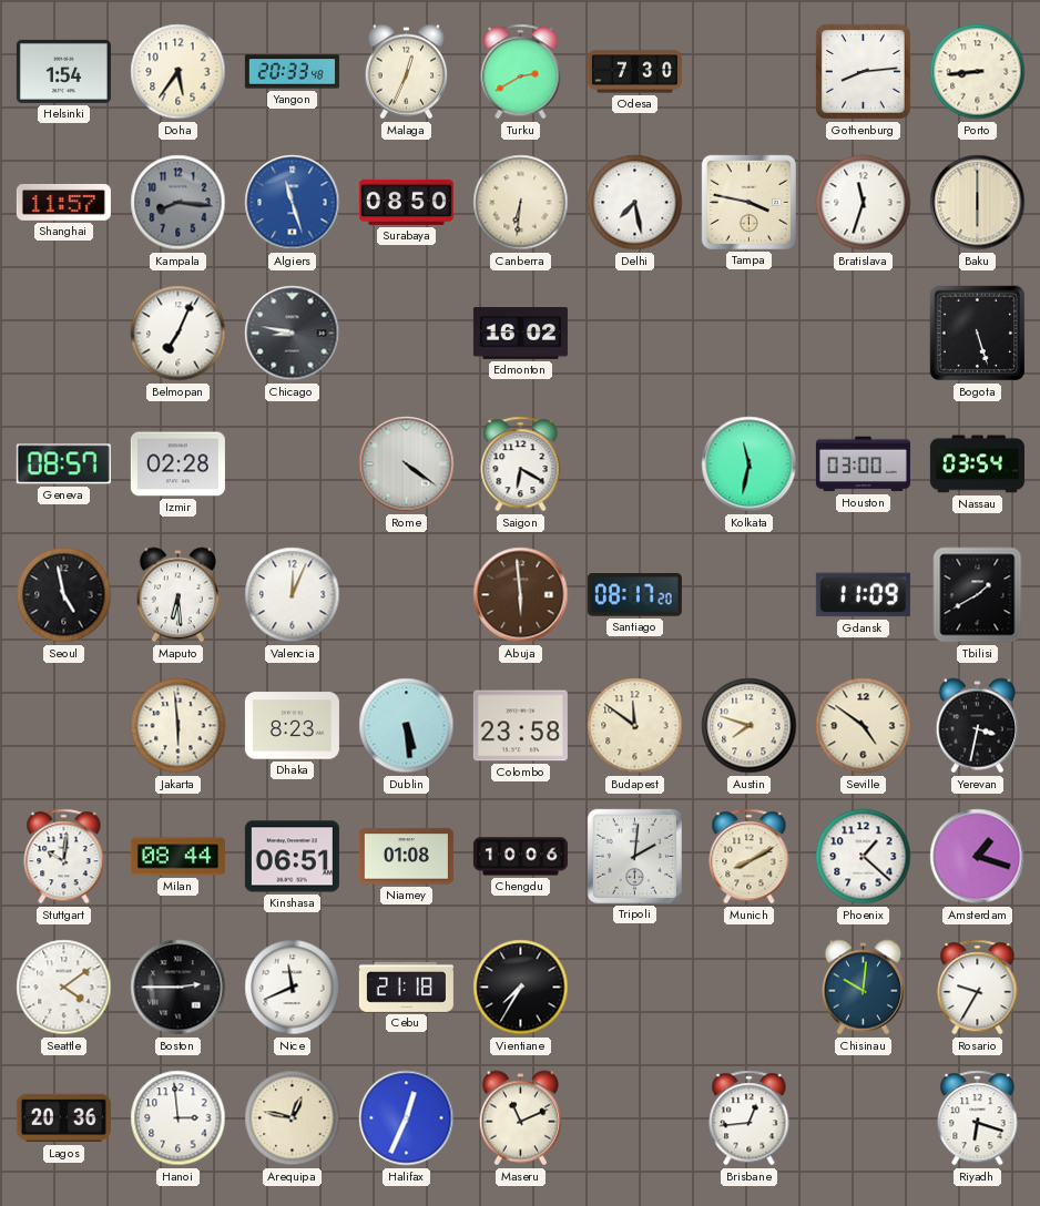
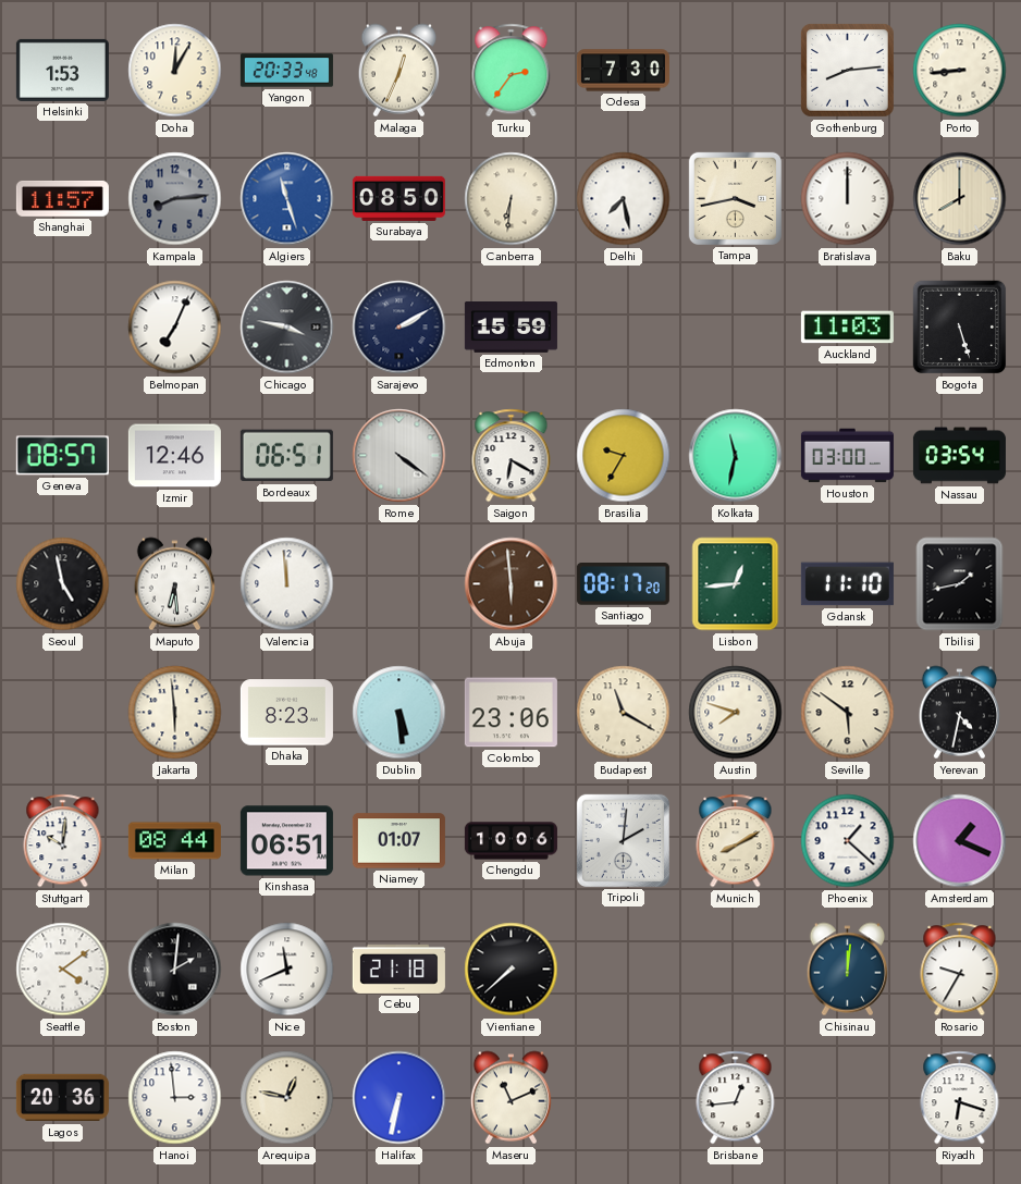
Helsinki: 1:54 -> 1:53 (62, 70)
Doha: 5:36 -> 12:05 (175, 71)
Turku: 2:40 -> 2:36 (512, 71)
Kampala: 8:16 -> 8:14 (175, 199)
Tampa: 3:47 -> 3:43 (735, 198)
Bratislava: 11:33 -> 12:00 (848, 199)
Baku: 6:00 -> 8:00 (960, 199)
Chicago: 8:47 -> 3:47 (287, 328)
Sarajevo: none -> 2:10 (399, 328)
Edmonton: 16:02 -> 15:59 (510, 328)
Auckland: none -> 11:03 (847, 328)
Izmir: 02:28 -> 12:46 (174, 456)
Bordeaux: none -> 06:51 (286, 456)
Brasilia: none -> 9:35 (624, 456)
Valencia: 12:04 -> 11:59 (287, 584)
Lisbon: none -> 12:44 (736, 584)
Gdansk: 11:09 -> 11:10 (847, 584)
Tbilisi: 1:40 -> 1:43 (960, 584)
Colombo: 23:58 -> 23:06 (510, 713)
Budapest: 11:51 -> 11:20 (624, 713)
Seville: 4:51 -> 5:51 (848, 713)
Yerevan: 3:32 -> 4:32 (959, 713)
Niamey: 01:08 -> 01:07 (398, 841)
Amsterdam: 1:18 -> 1:19 (960, 841)
Boston: 2:45 -> 2:01 (175, 970)
Vientiane: 7:35 -> 7:38 (512, 970)
Chisinau: 10:01 -> 12:01 (847, 970)
Halifax: 12:34 -> 6:32 (399, 1098)
